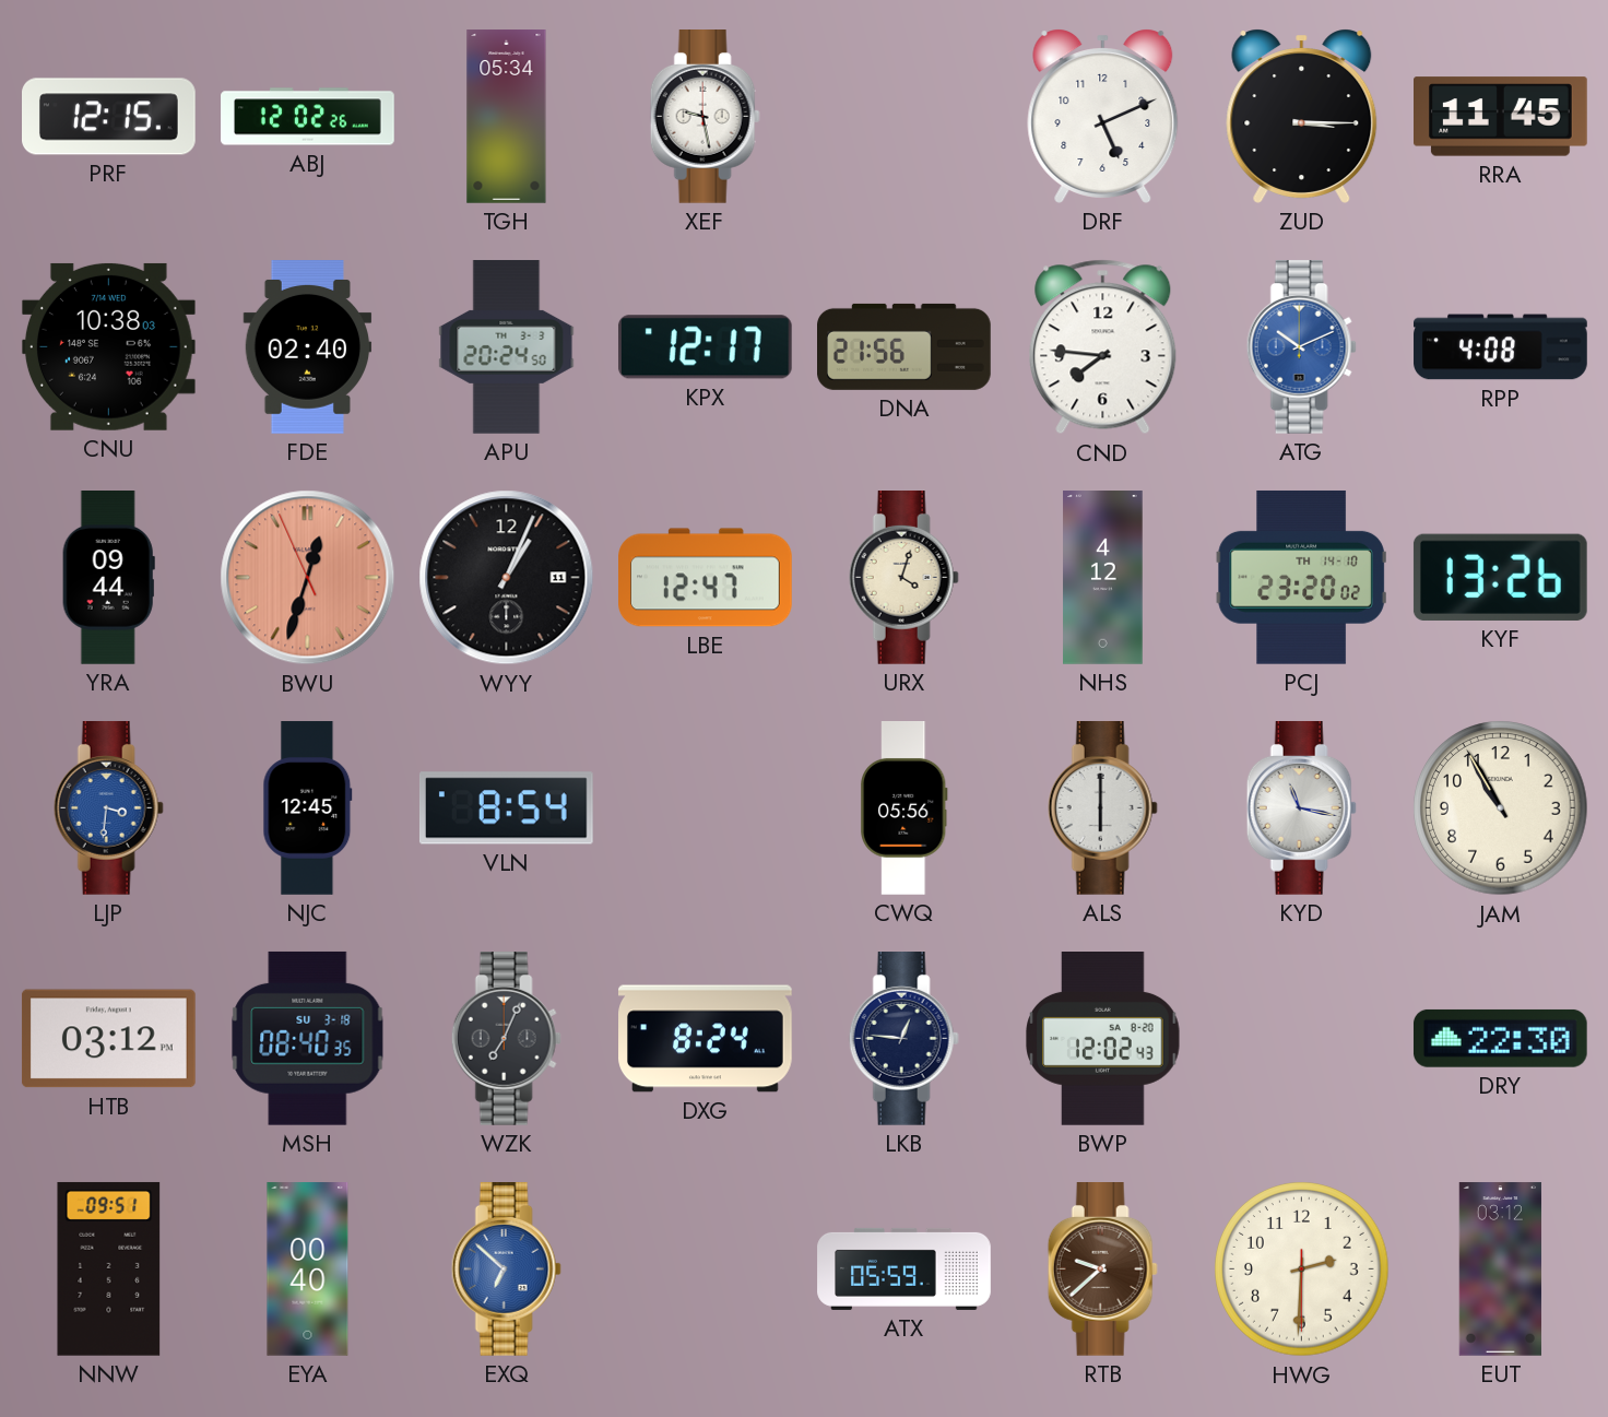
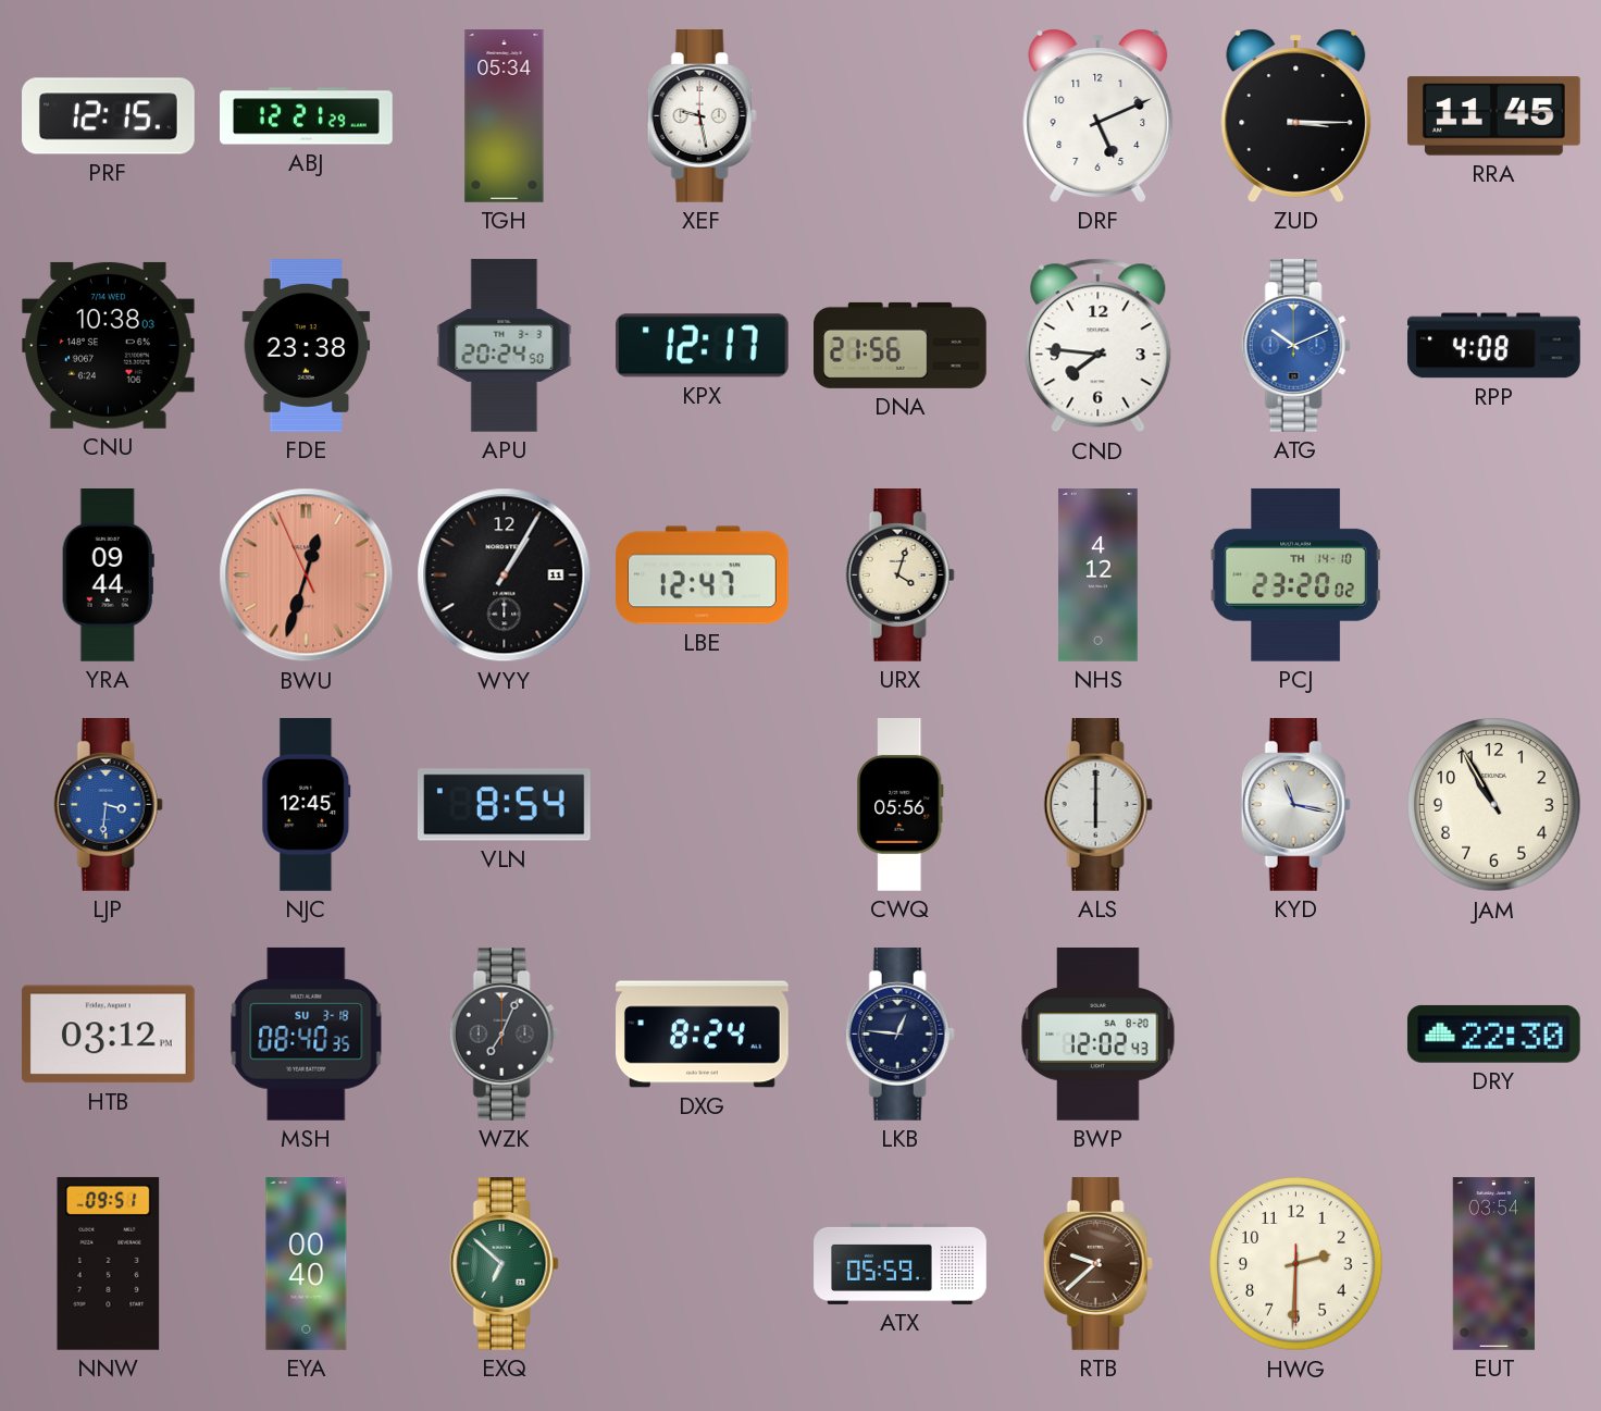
ABJ: 12:02 -> 12:21 (307, 116)
FDE: 02:40 -> 23:38 (307, 346)
WYY: 1:04 -> 1:05 (505, 575)
KYF: 13:26 -> none (1500, 577)
EXQ dial: blue -> green (504, 1264)
EUT: 03:12 -> 03:54 (1493, 1264)
